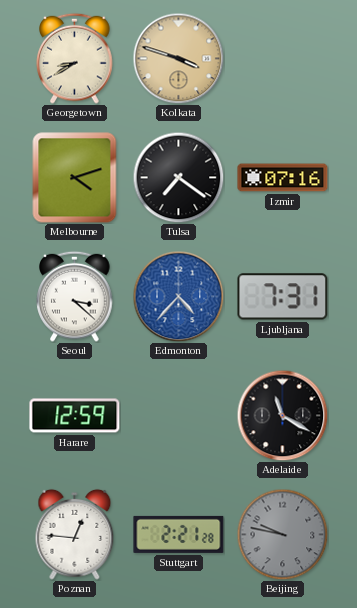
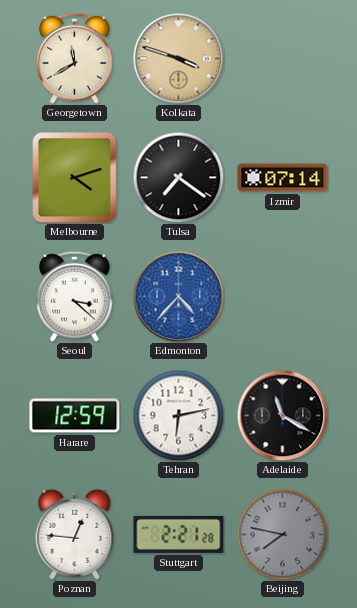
Georgetown: 8:40 -> 11:40 (75, 58)
Izmir: 07:16 -> 07:14 (283, 178)
Ljubljana: 7:31 -> none (283, 297)
Tehran: none -> 6:13 (178, 415)
Beijing: 9:47 -> 7:47 (282, 534)
